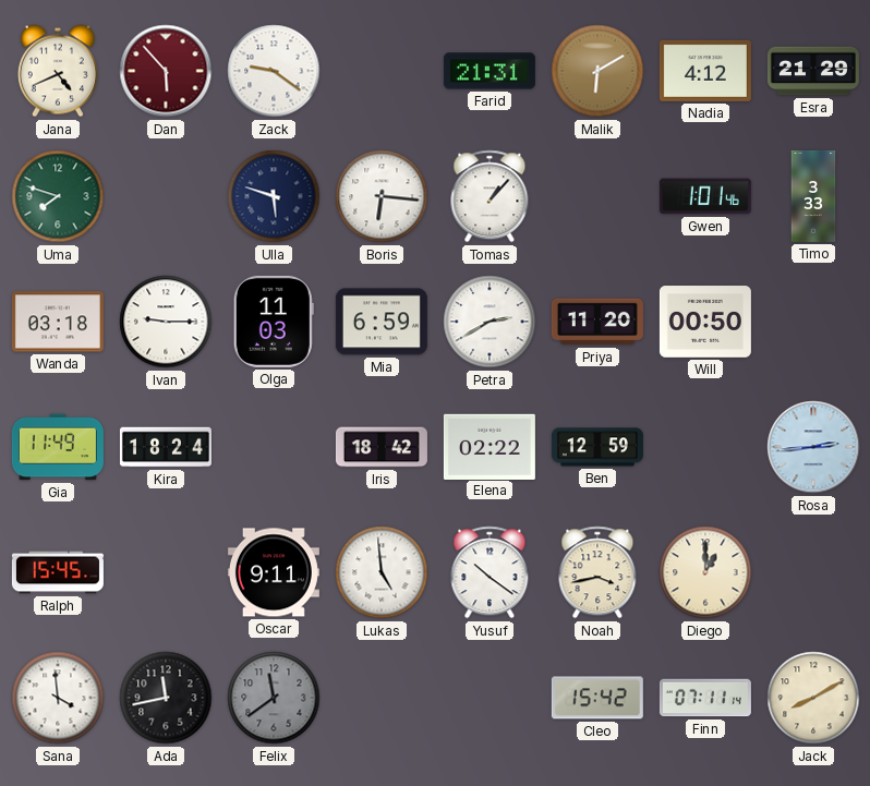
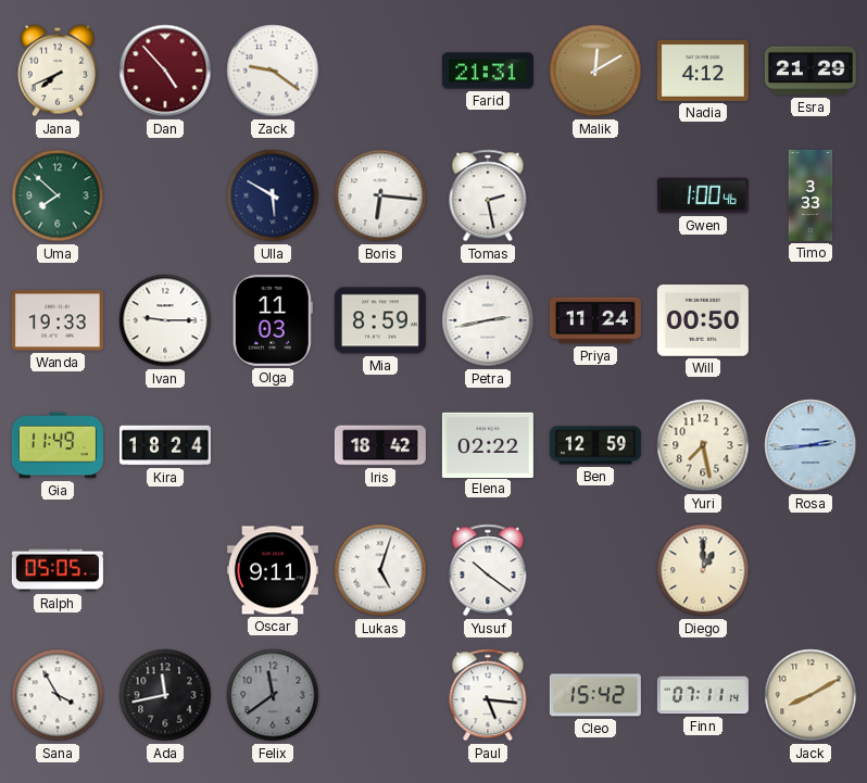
Jana: 4:41 -> 7:41 (58, 71)
Dan: 5:53 -> 4:53 (165, 71)
Malik: 6:10 -> 12:10 (595, 71)
Uma: 7:48 -> 7:52 (58, 195)
Ulla: 5:48 -> 5:50 (273, 195)
Tomas: 1:07 -> 2:28 (488, 195)
Gwen: 1:01 -> 1:00 (703, 195)
Wanda: 03:18 -> 19:33 (58, 320)
Mia: 6:59 -> 8:59 (380, 320)
Petra: 2:40 -> 2:43 (488, 320)
Priya: 11:20 -> 11:24 (595, 320)
Yuri: none -> 7:28 (703, 445)
Ralph: 15:45 -> 05:05 (58, 570)
Lukas: 4:59 -> 5:03 (380, 570)
Noah: 3:43 -> none (597, 572)
Sana: 3:59 -> 3:55 (58, 695)
Paul: none -> 5:16 (488, 695)
